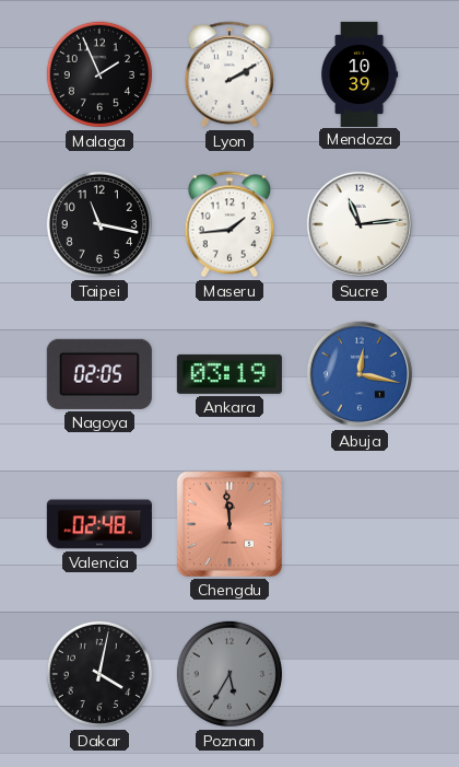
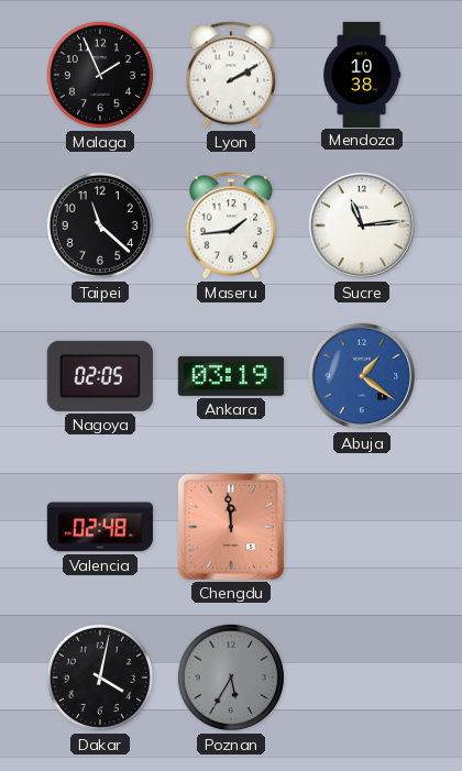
Mendoza: 10:39 -> 10:38 (363, 74)
Taipei: 11:17 -> 11:22 (100, 225)
Abuja: 12:17 -> 1:21 (362, 376)
